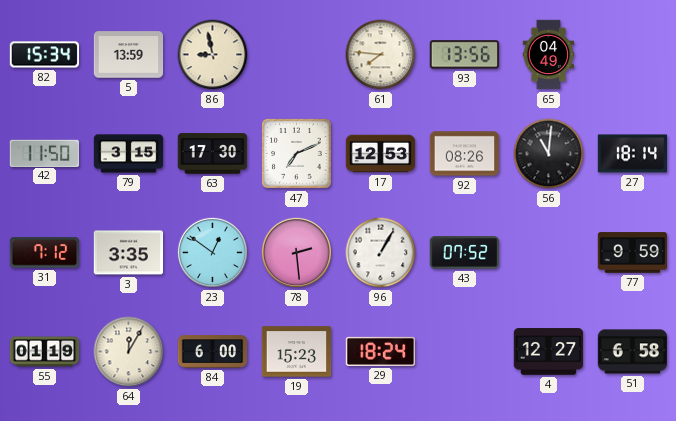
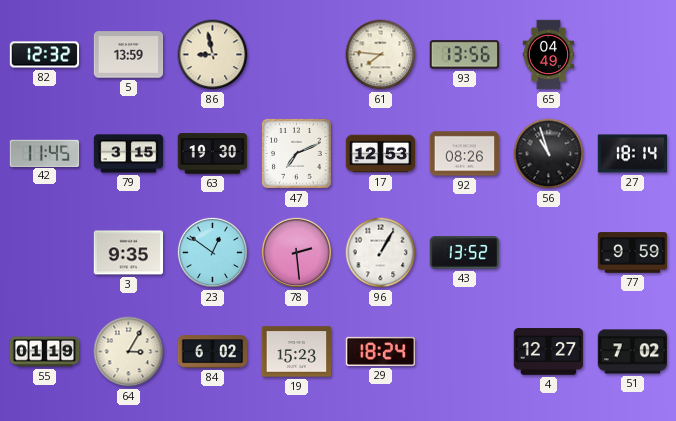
82: 15:34 -> 12:32 (45, 55)
42: 11:50 -> 11:45 (45, 153)
63: 17:30 -> 19:30 (213, 154)
56: 11:01 -> 10:57 (549, 154)
31: 7:12 -> none (45, 253)
3: 3:35 -> 9:35 (129, 253)
43: 07:52 -> 13:52 (465, 253)
64: 12:05 -> 3:05 (129, 352)
84: 6:00 -> 6:02 (213, 352)
51: 6:58 -> 7:02 (633, 352)
